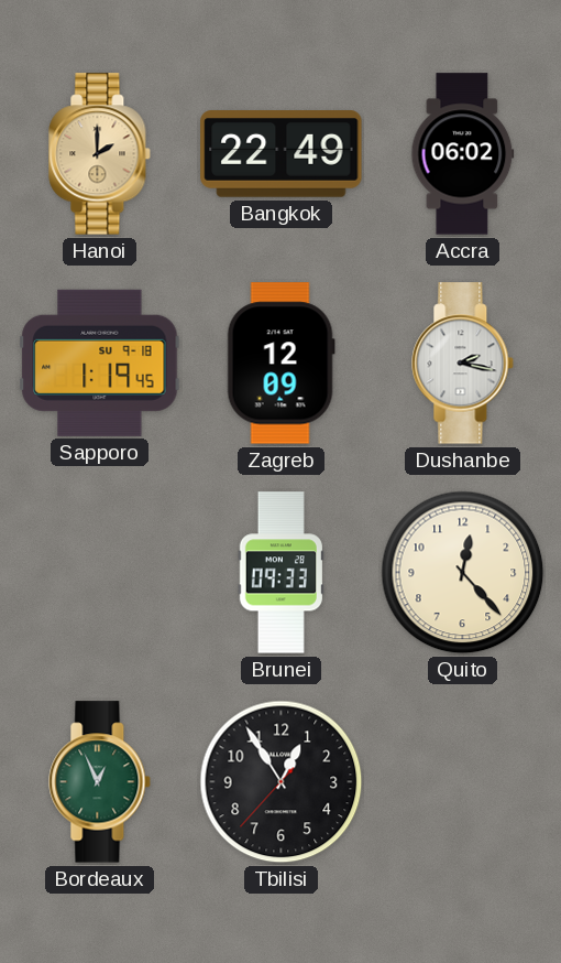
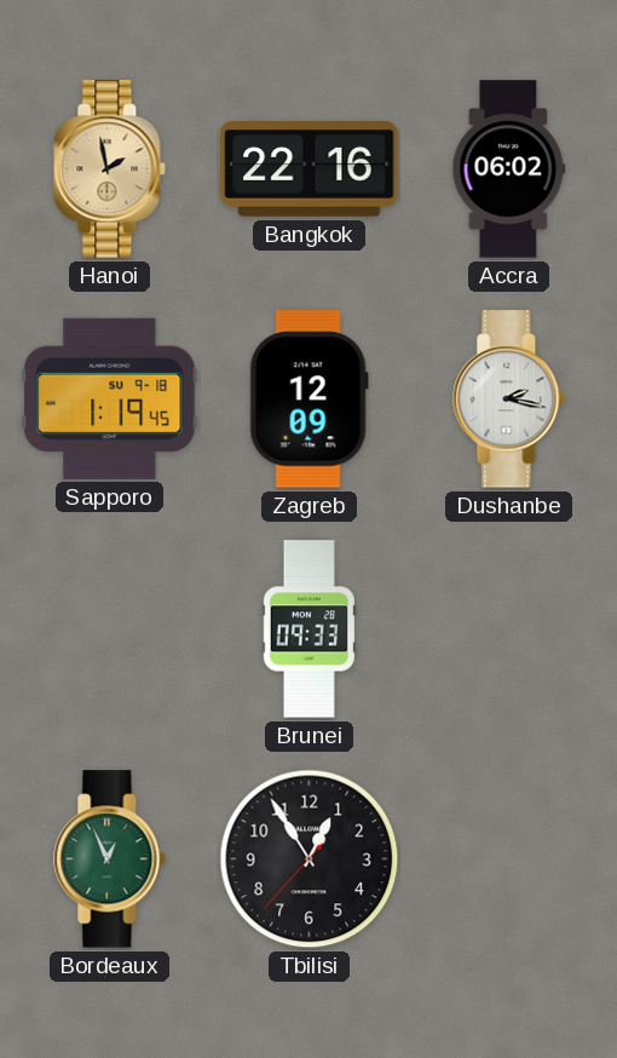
Hanoi: 2:00 -> 1:58 (110, 169)
Bangkok: 22:49 -> 22:16 (310, 169)
Quito: 12:23 -> none (463, 573)
